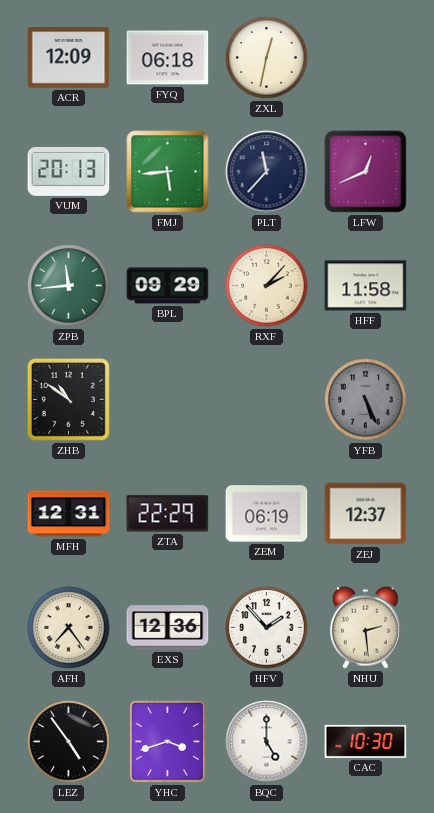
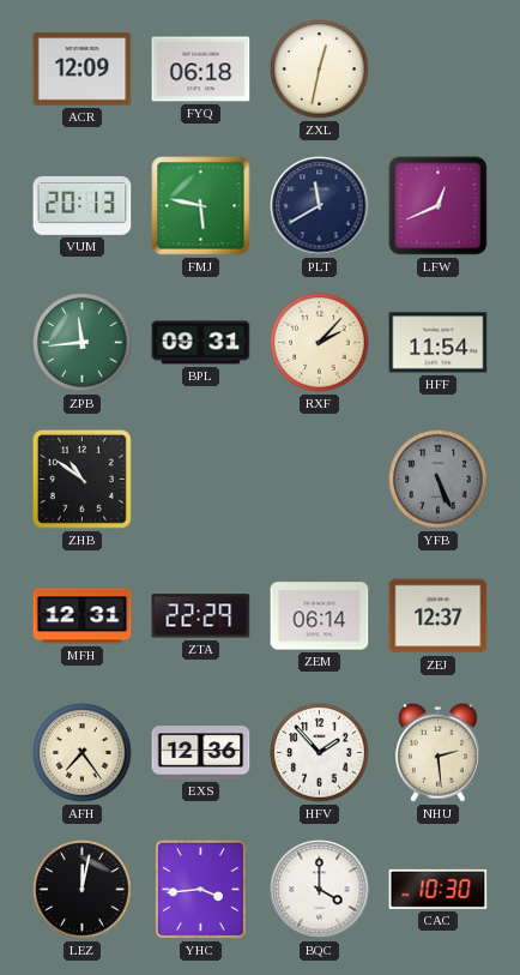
FMJ: 5:44 -> 5:47 (201, 206)
PLT: 11:37 -> 11:40 (320, 206)
BPL: 09:29 -> 09:31 (201, 343)
HFF: 11:58 -> 11:54 (439, 343)
ZEM: 06:19 -> 06:14 (320, 616)
LEZ: 4:54 -> 12:02 (83, 890)
YHC: 3:42 -> 3:44 (200, 889)
BQC: 5:00 -> 4:00 (320, 890)
